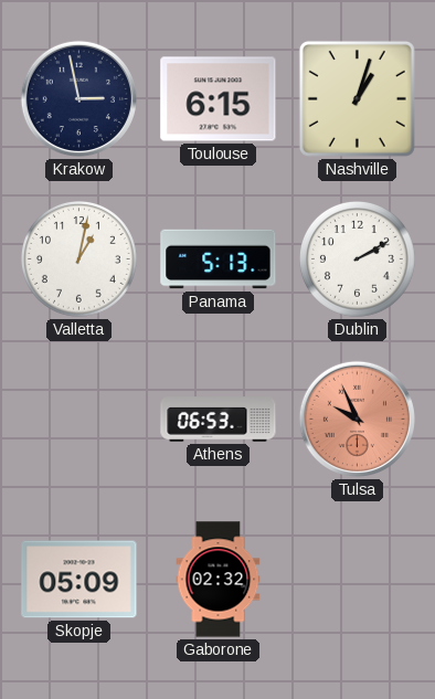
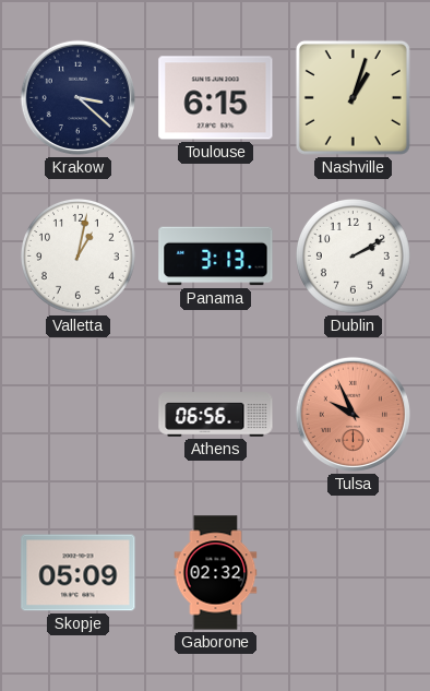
Krakow: 2:58 -> 3:22 (77, 97)
Panama: 5:13 -> 3:13 (216, 257)
Athens: 06:53 -> 06:56 (216, 415)
